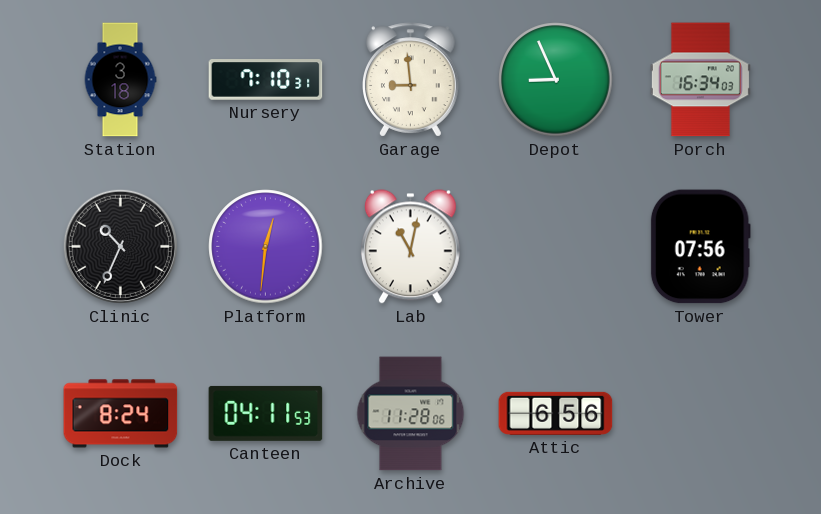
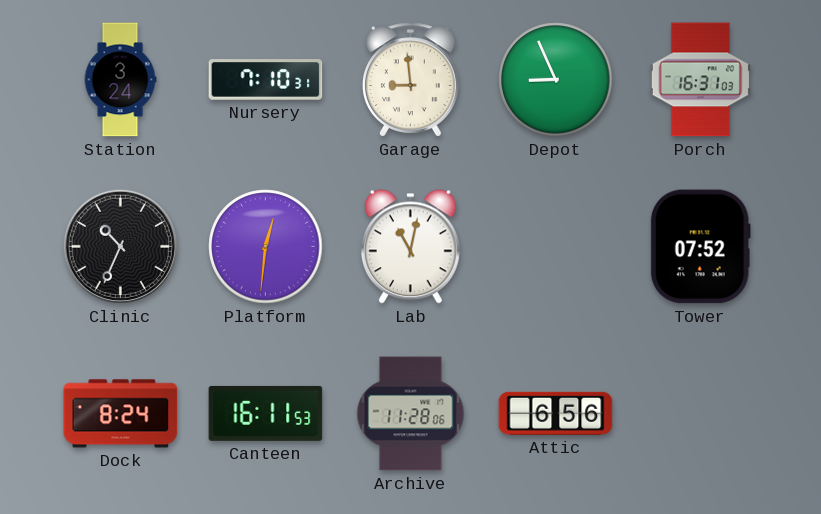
Station: 3:18 -> 3:24 (120, 80)
Porch: 16:34 -> 16:31 (700, 80)
Tower: 07:56 -> 07:52 (700, 247)
Canteen: 04:11 -> 16:11 (266, 413)
